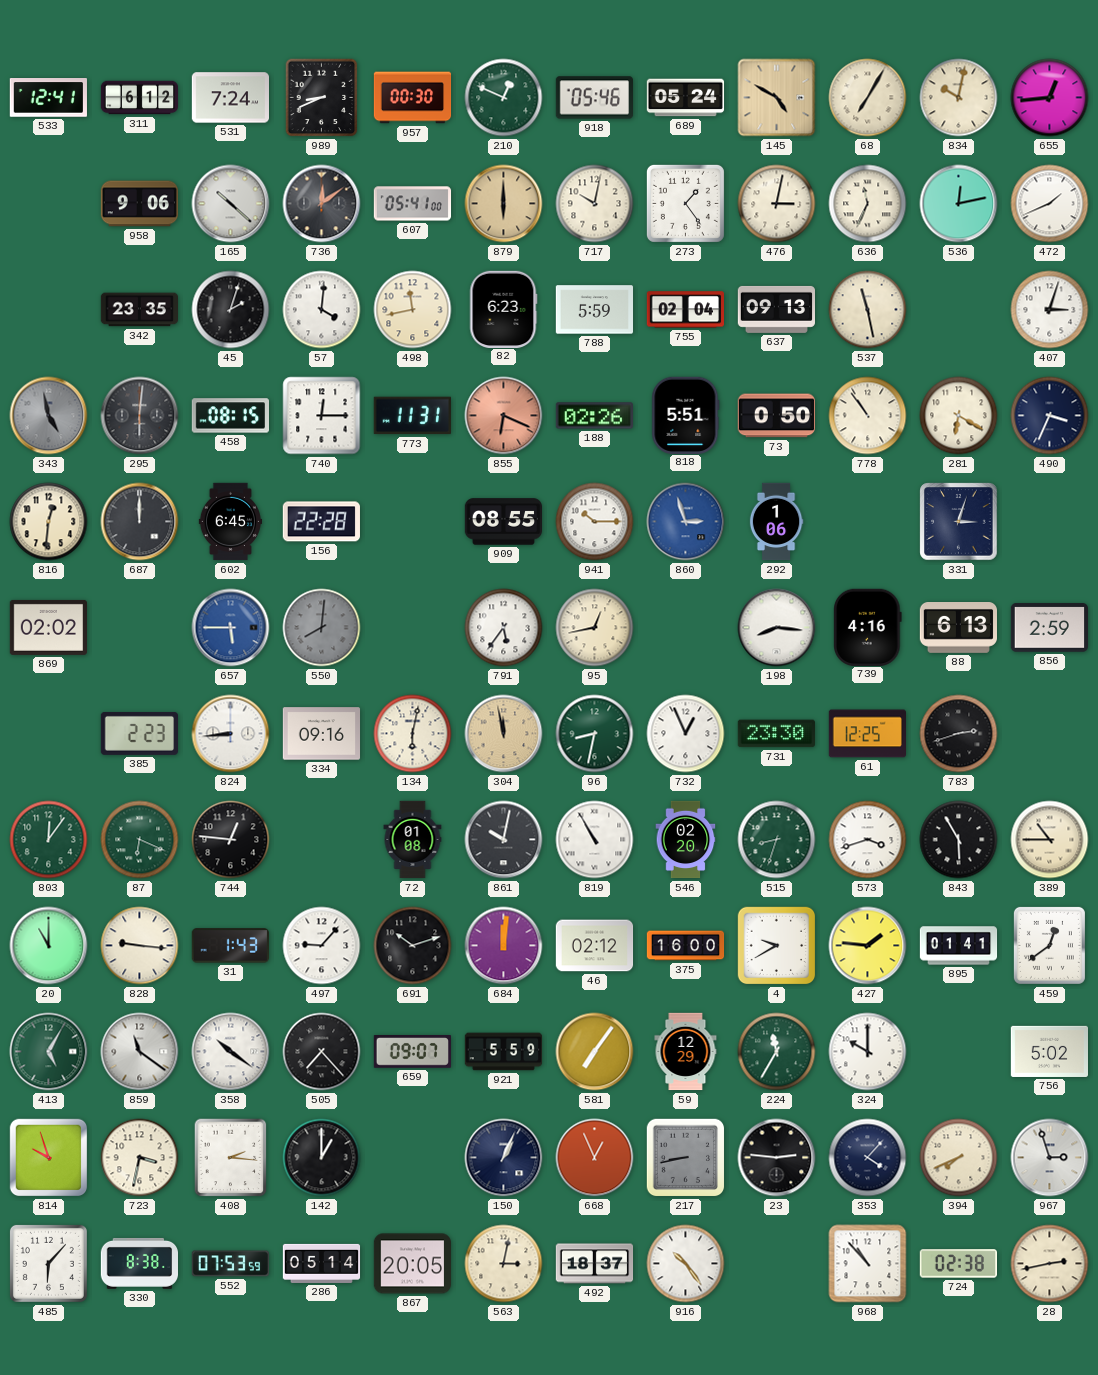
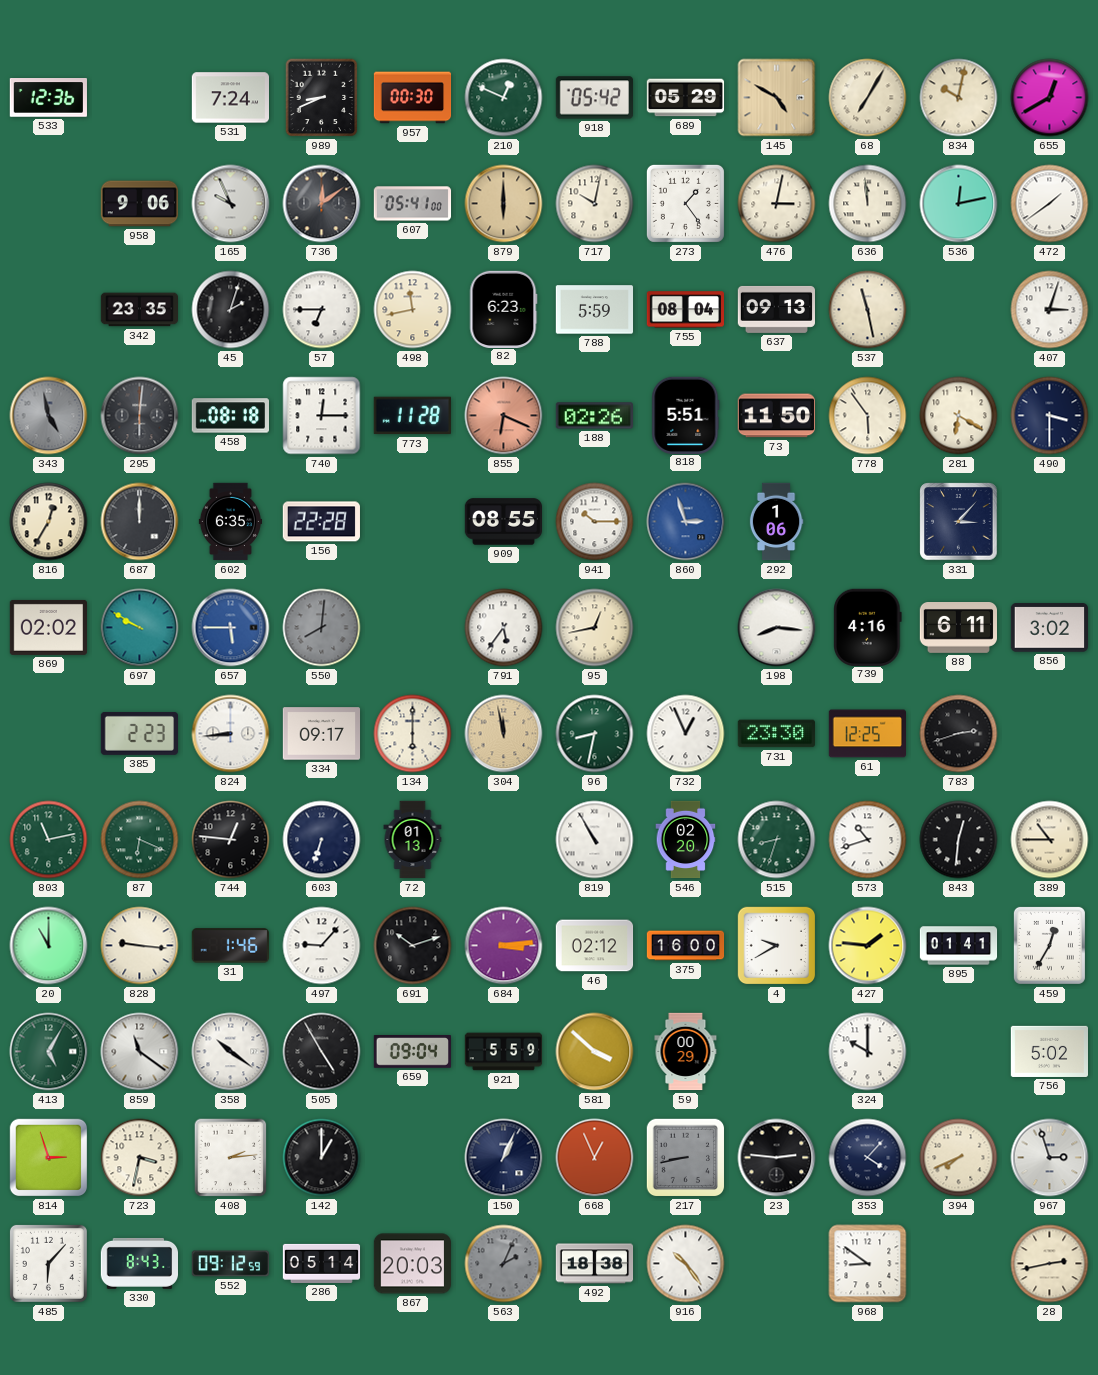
533: 12:41 -> 12:36 (48, 98)
311: 6:12 -> none (140, 98)
918: 05:46 -> 05:42 (594, 98)
689: 05:24 -> 05:29 (686, 98)
655: 12:44 -> 12:40 (1050, 98)
165: 10:22 -> 9:56 (231, 204)
636: 11:34 -> 11:59 (868, 204)
472: 1:41 -> 1:39 (1050, 204)
57: 4:01 -> 6:45 (322, 310)
755: 02:04 -> 08:04 (685, 310)
458: 08:15 -> 08:18 (230, 416)
773: 11:31 -> 11:28 (412, 416)
73: 0:50 -> 11:50 (776, 416)
778: 10:54 -> 5:54 (868, 416)
490: 3:34 -> 3:30 (1050, 416)
816: 12:31 -> 12:35 (49, 522)
602: 6:45 -> 6:35 (230, 522)
331: 3:03 -> 3:07 (959, 522)
697: none -> 9:50 (140, 628)
88: 6:13 -> 6:11 (959, 628)
856: 2:59 -> 3:02 (1049, 628)
334: 09:16 -> 09:17 (322, 734)
134: 6:02 -> 6:00 (413, 734)
803: 12:06 -> 11:13 (49, 840)
603: none -> 6:33 (322, 840)
72: 01:08 -> 01:13 (413, 840)
861: 10:02 -> none (504, 840)
573: 3:42 -> 10:42 (868, 840)
843: 5:55 -> 12:31 (959, 840)
31: 1:43 -> 1:46 (230, 946)
684: 12:01 -> 3:14 (504, 946)
459: 12:39 -> 12:35 (1049, 945)
505: 7:23 -> 4:55 (322, 1052)
659: 09:07 -> 09:04 (412, 1052)
581: 7:06 -> 3:52 (595, 1052)
59: 12:29 -> 00:29 (686, 1052)
224: 11:35 -> none (777, 1052)
814: 9:57 -> 2:57 (49, 1158)
408: 2:16 -> 2:14 (231, 1158)
330: 8:38 -> 8:43 (139, 1263)
552: 07:53 -> 09:12 (230, 1264)
867: 20:05 -> 20:03 (412, 1264)
563: 3:02 -> 2:04 (504, 1264)
563 dial: cream -> grey (504, 1264)
492: 18:37 -> 18:38 (595, 1264)
968: 10:53 -> 8:51 (868, 1264)
724: 02:38 -> none (958, 1264)
